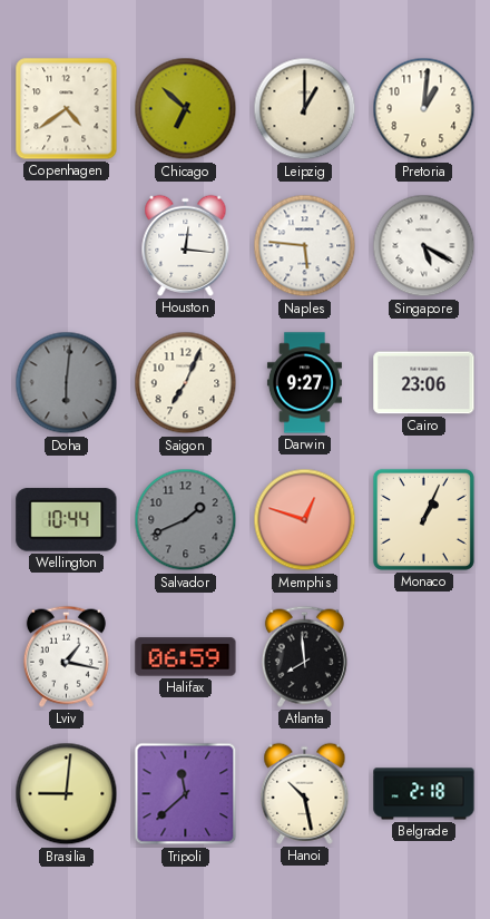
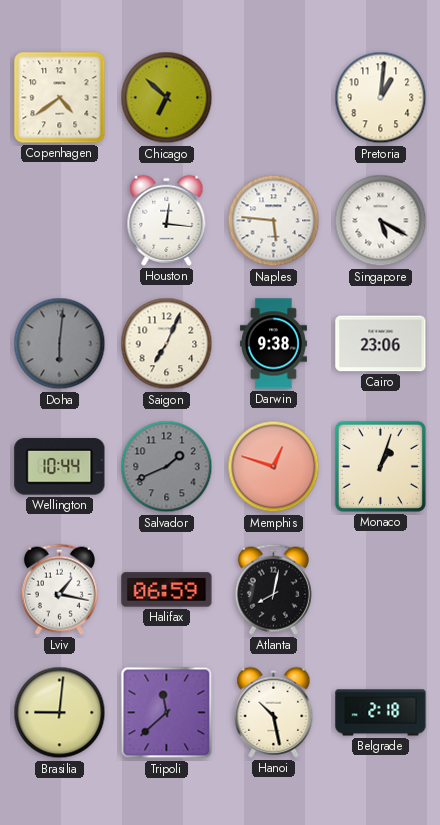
Leipzig: 1:00 -> none (305, 109)
Darwin: 9:27 -> 9:38 (273, 344)
Monaco: 1:04 -> 1:03 (380, 466)
Atlanta: 7:59 -> 8:02 (273, 589)
